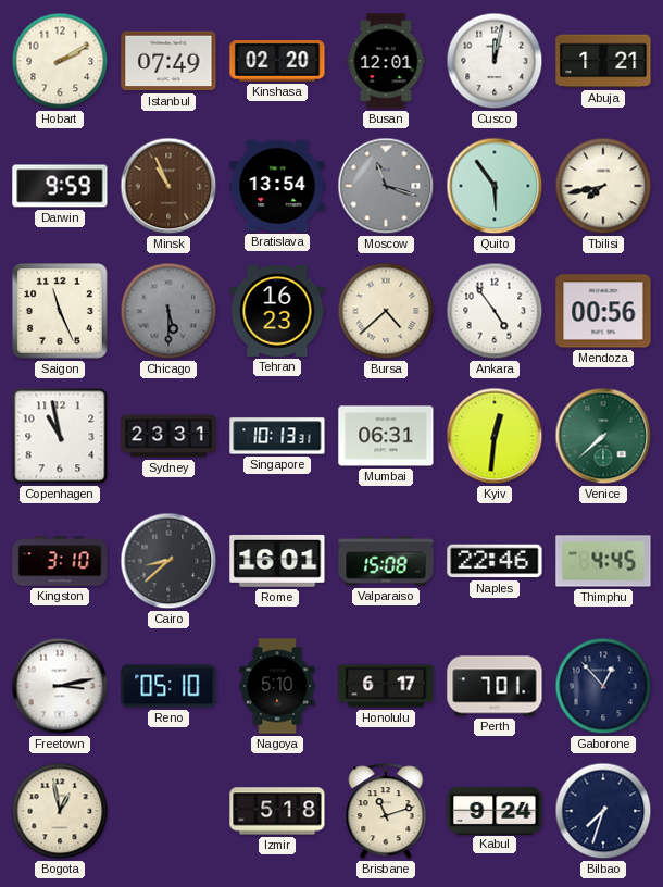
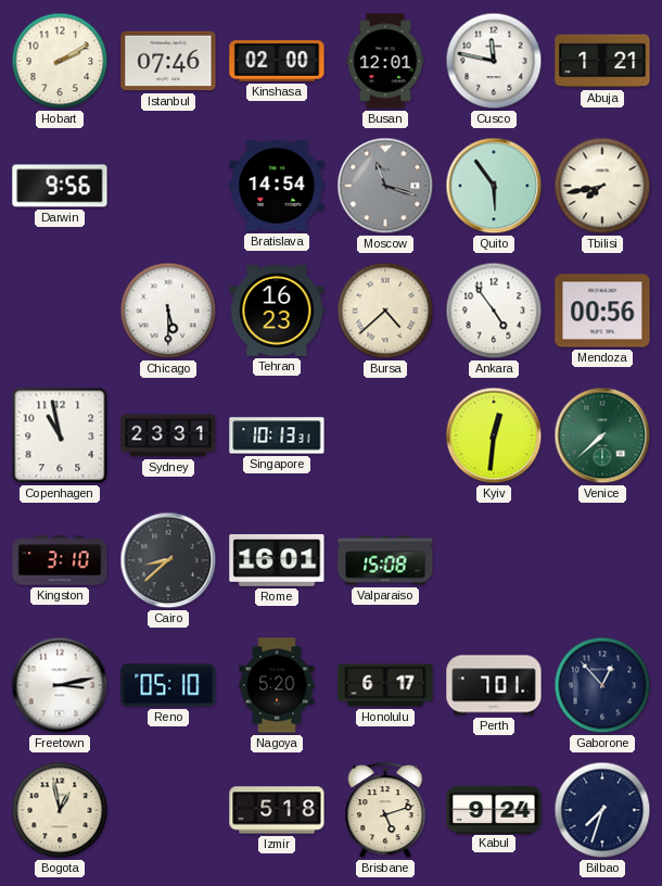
Istanbul: 07:49 -> 07:46 (168, 61)
Kinshasa: 02:20 -> 02:00 (277, 61)
Cusco: 12:02 -> 11:47 (494, 61)
Darwin: 9:59 -> 9:56 (60, 186)
Minsk: 10:56 -> none (168, 186)
Bratislava: 13:54 -> 14:54 (277, 186)
Saigon: 11:26 -> none (60, 311)
Chicago dial: grey -> white (168, 311)
Mumbai: 06:31 -> none (386, 436)
Naples: 22:46 -> none (495, 561)
Thimphu: 4:45 -> none (603, 561)
Nagoya: 5:10 -> 5:20 (277, 685)
Brisbane: 11:12 -> 5:12 (385, 811)
